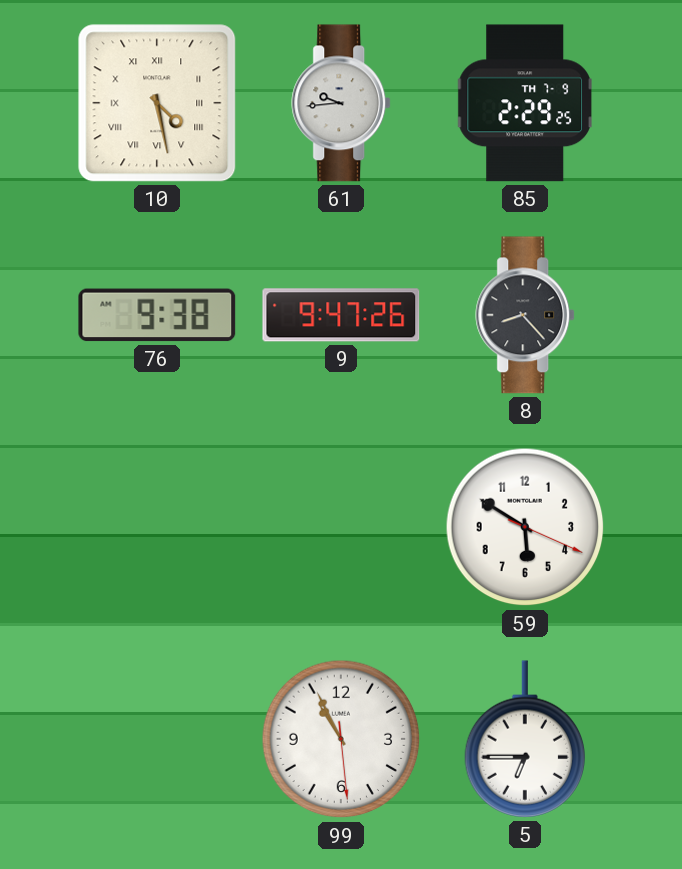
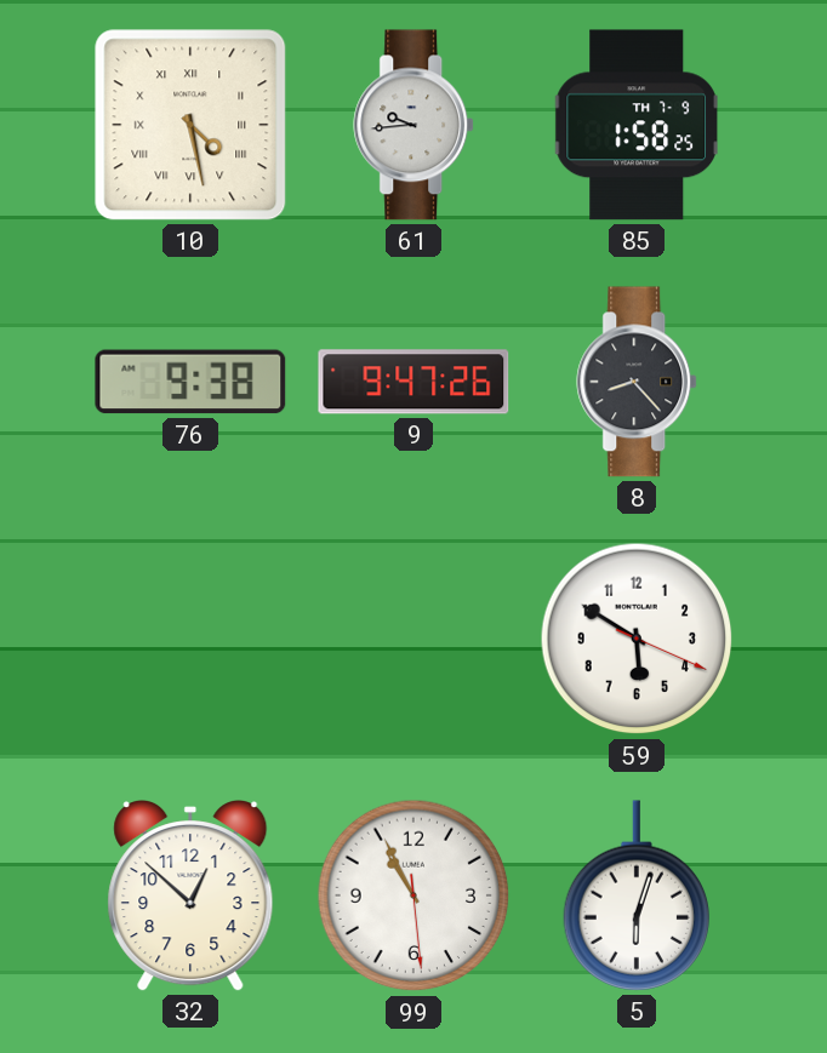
85: 2:29 -> 1:58 (637, 125)
32: none -> 12:52 (190, 897)
5: 6:45 -> 6:03 (637, 895)
